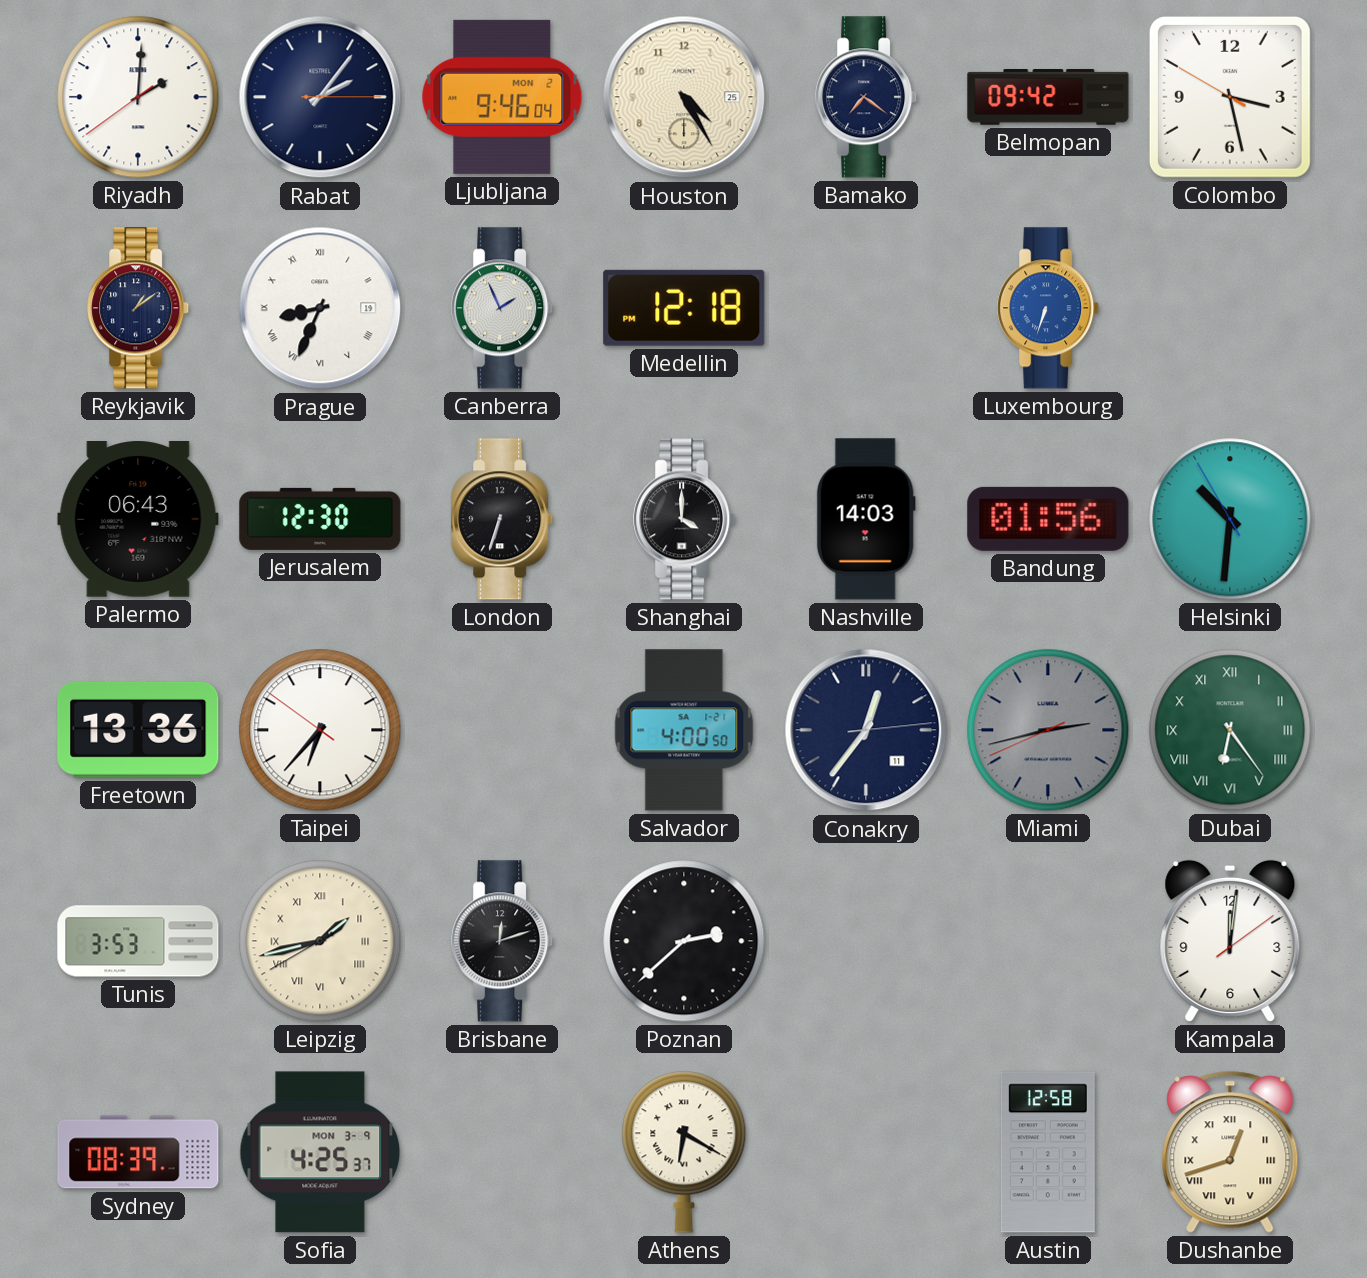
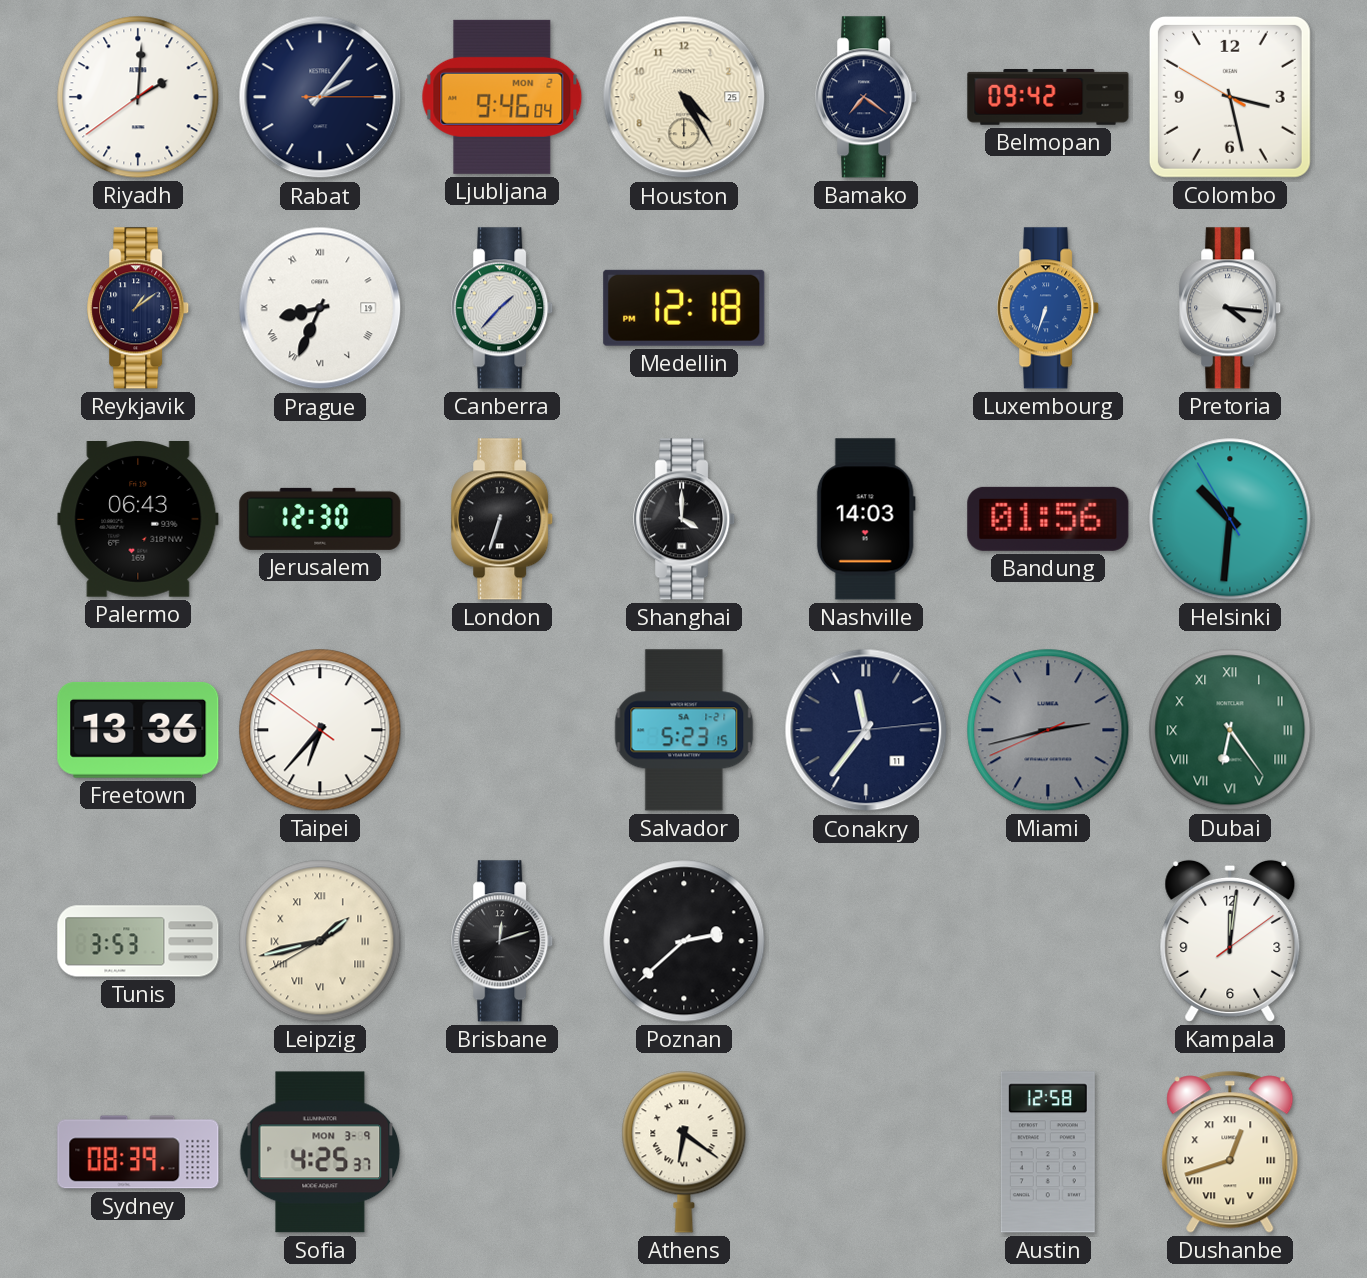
Canberra: 1:56 -> 1:37 (503, 308)
Pretoria: none -> 4:16 (1231, 308)
Salvador: 4:00 -> 5:23 (684, 730)
Conakry: 12:36 -> 11:36 (866, 730)
Athens: 6:20 -> 6:21 (684, 1152)
